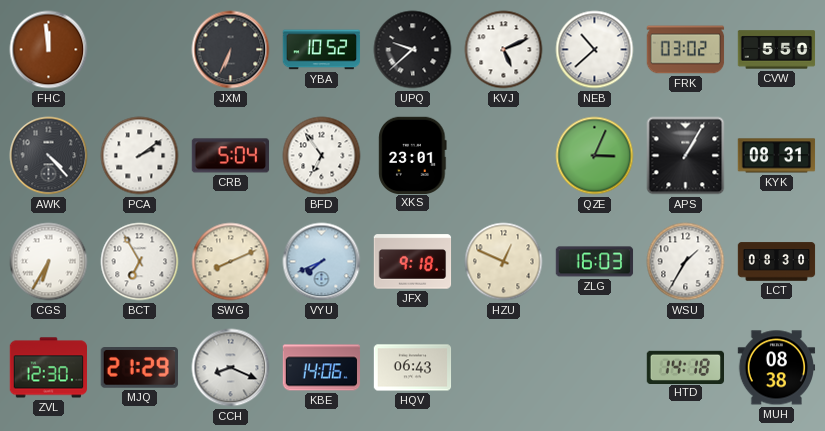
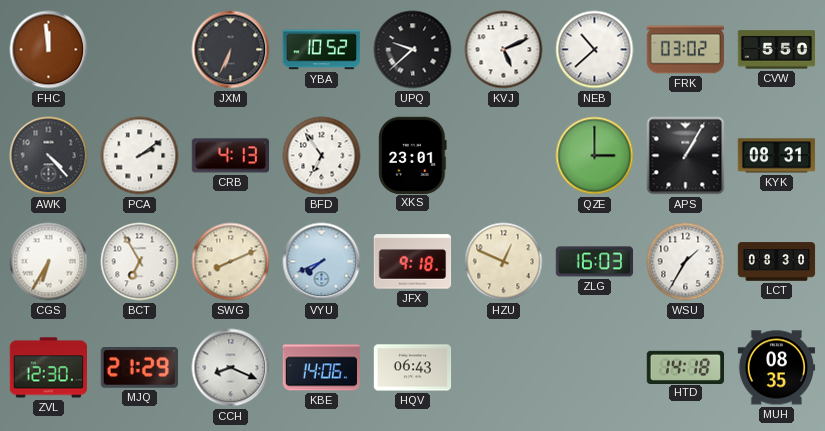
CRB: 5:04 -> 4:13 (231, 156)
QZE: 3:04 -> 3:00 (595, 156)
MUH: 08:38 -> 08:35 (777, 368)
